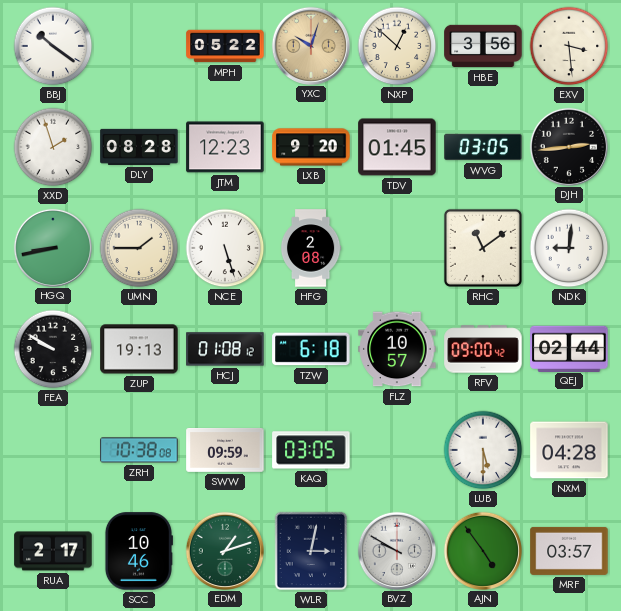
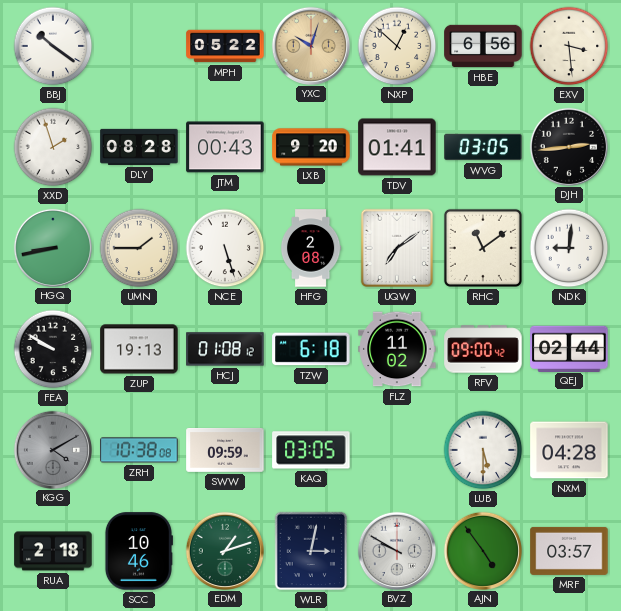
HBE: 3:56 -> 6:56 (483, 46)
JTM: 12:23 -> 00:43 (225, 147)
TDV: 01:45 -> 01:41 (397, 147)
UQW: none -> 7:09 (397, 248)
FLZ: 10:57 -> 11:02 (397, 349)
KGG: none -> 4:10 (52, 449)
RUA: 2:17 -> 2:18 (53, 551)
